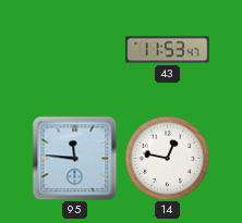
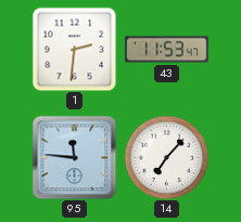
1: none -> 2:31 (74, 49)
14: 12:47 -> 7:07 (166, 157)
